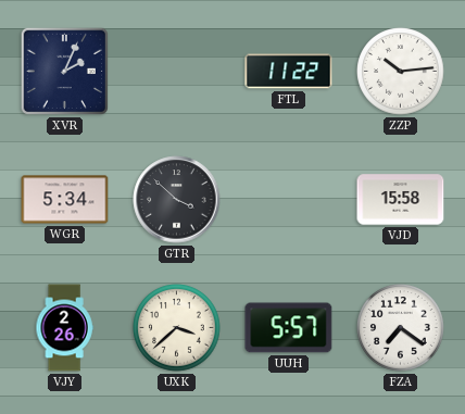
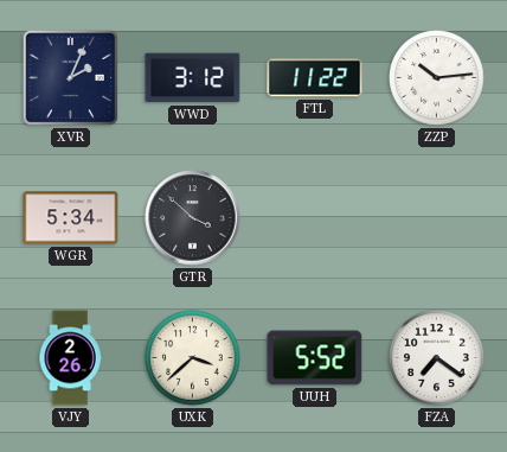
WWD: none -> 3:12 (193, 78)
VJD: 15:58 -> none (401, 200)
UUH: 5:57 -> 5:52 (315, 358)
